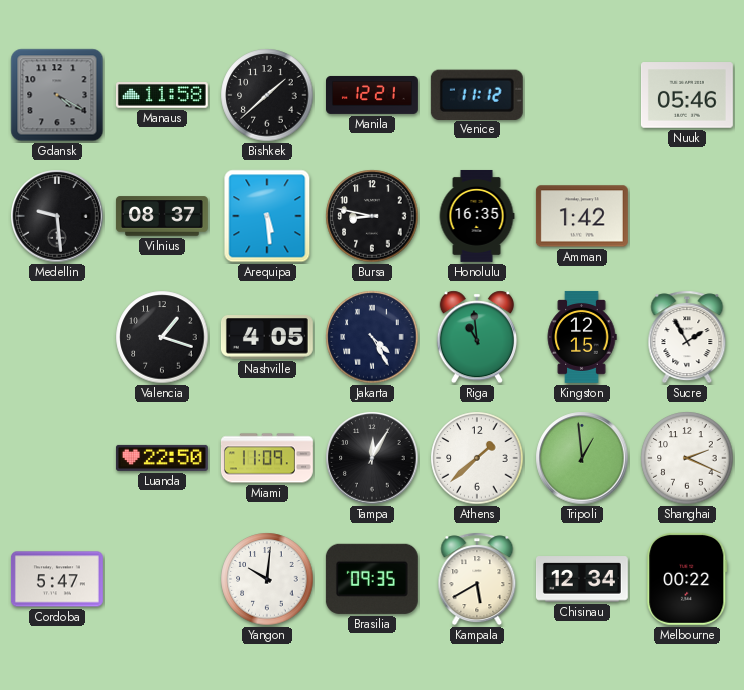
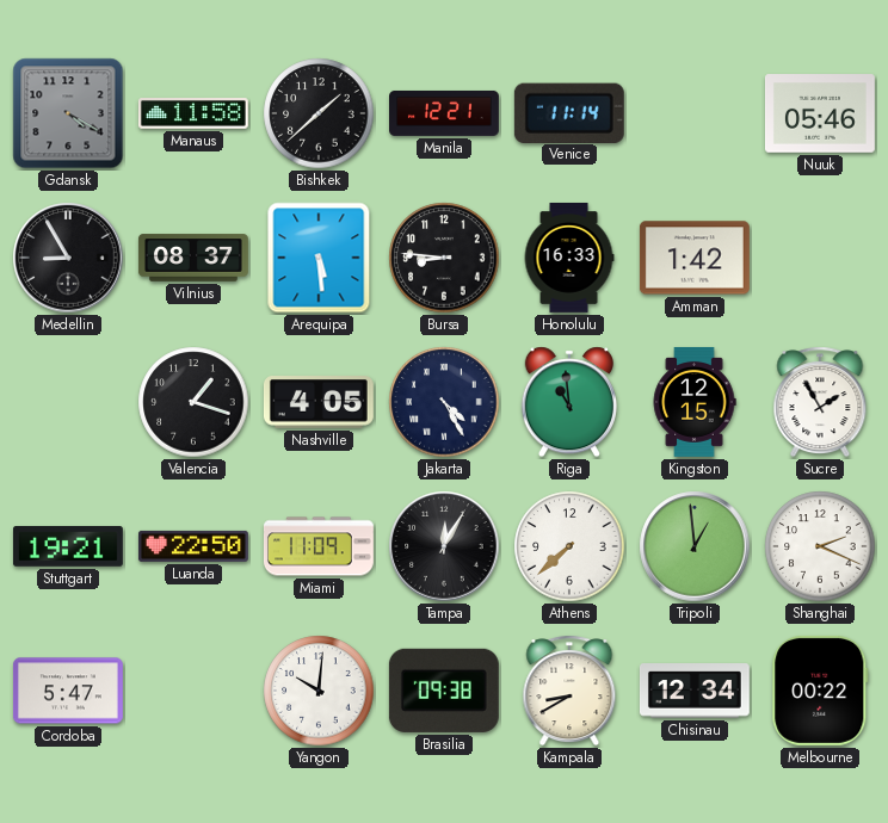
Venice: 11:12 -> 11:14 (569, 112)
Medellin: 9:29 -> 8:55 (68, 258)
Bursa: 8:47 -> 8:46 (444, 258)
Honolulu: 16:35 -> 16:33 (569, 258)
Stuttgart: none -> 19:21 (68, 547)
Athens: 1:38 -> 7:38 (569, 546)
Brasilia: 09:35 -> 09:38 (444, 691)
Kampala: 5:40 -> 8:40 (569, 691)
